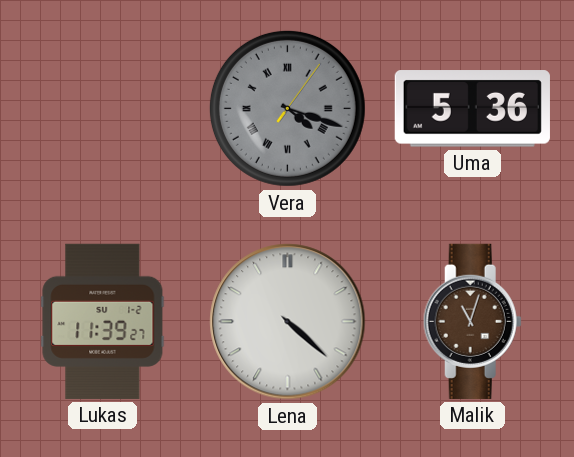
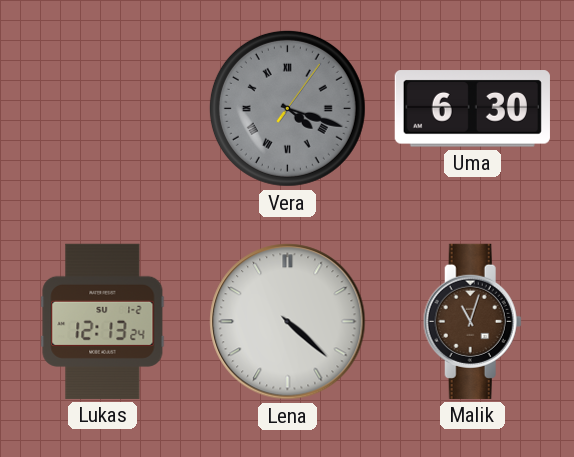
Uma: 5:36 -> 6:30 (472, 109)
Lukas: 11:39 -> 12:13 (103, 321)
